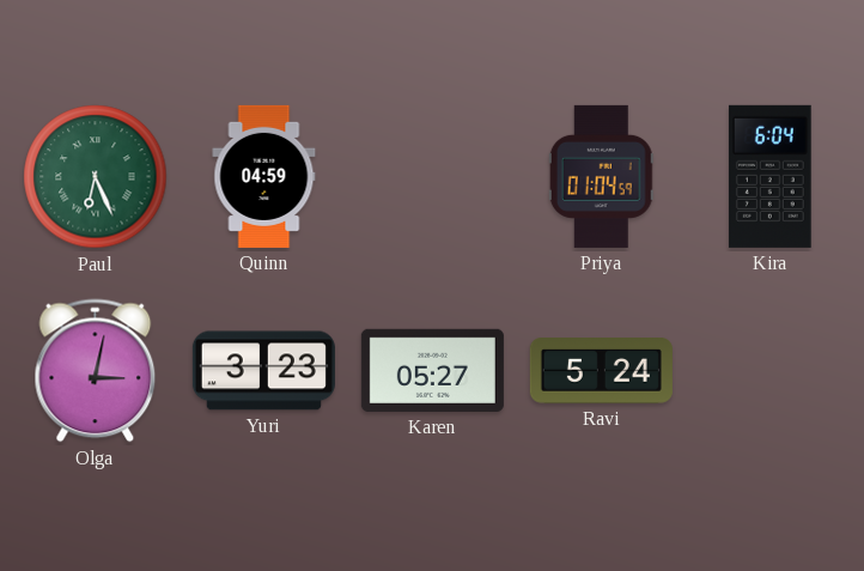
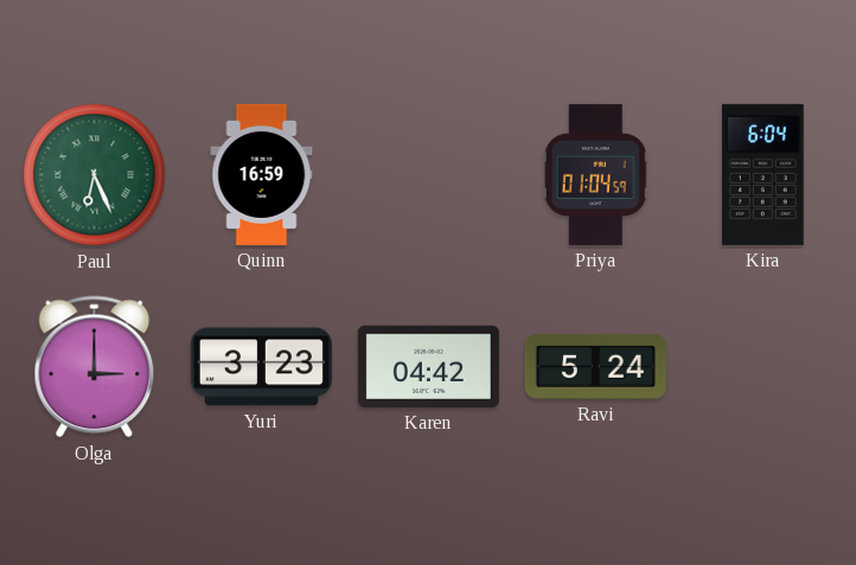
Quinn: 04:59 -> 16:59 (262, 174)
Olga: 3:02 -> 3:00 (95, 367)
Karen: 05:27 -> 04:42 (428, 366)
